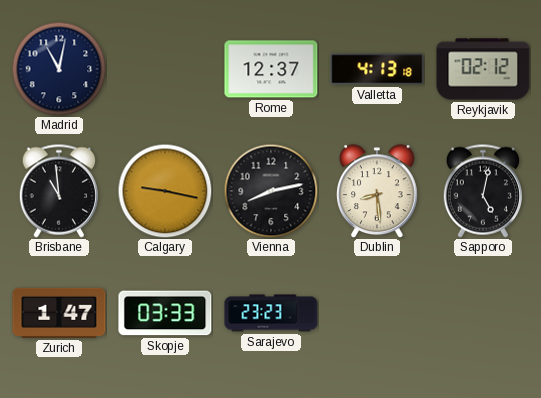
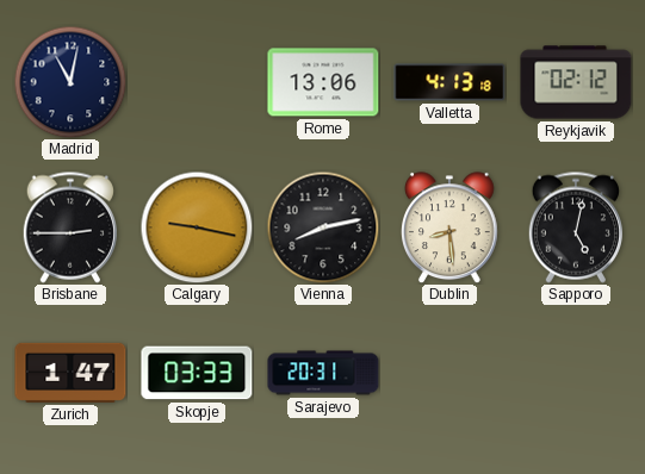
Rome: 12:37 -> 13:06 (323, 82)
Brisbane: 10:59 -> 2:45 (69, 227)
Sarajevo: 23:23 -> 20:31 (323, 373)
